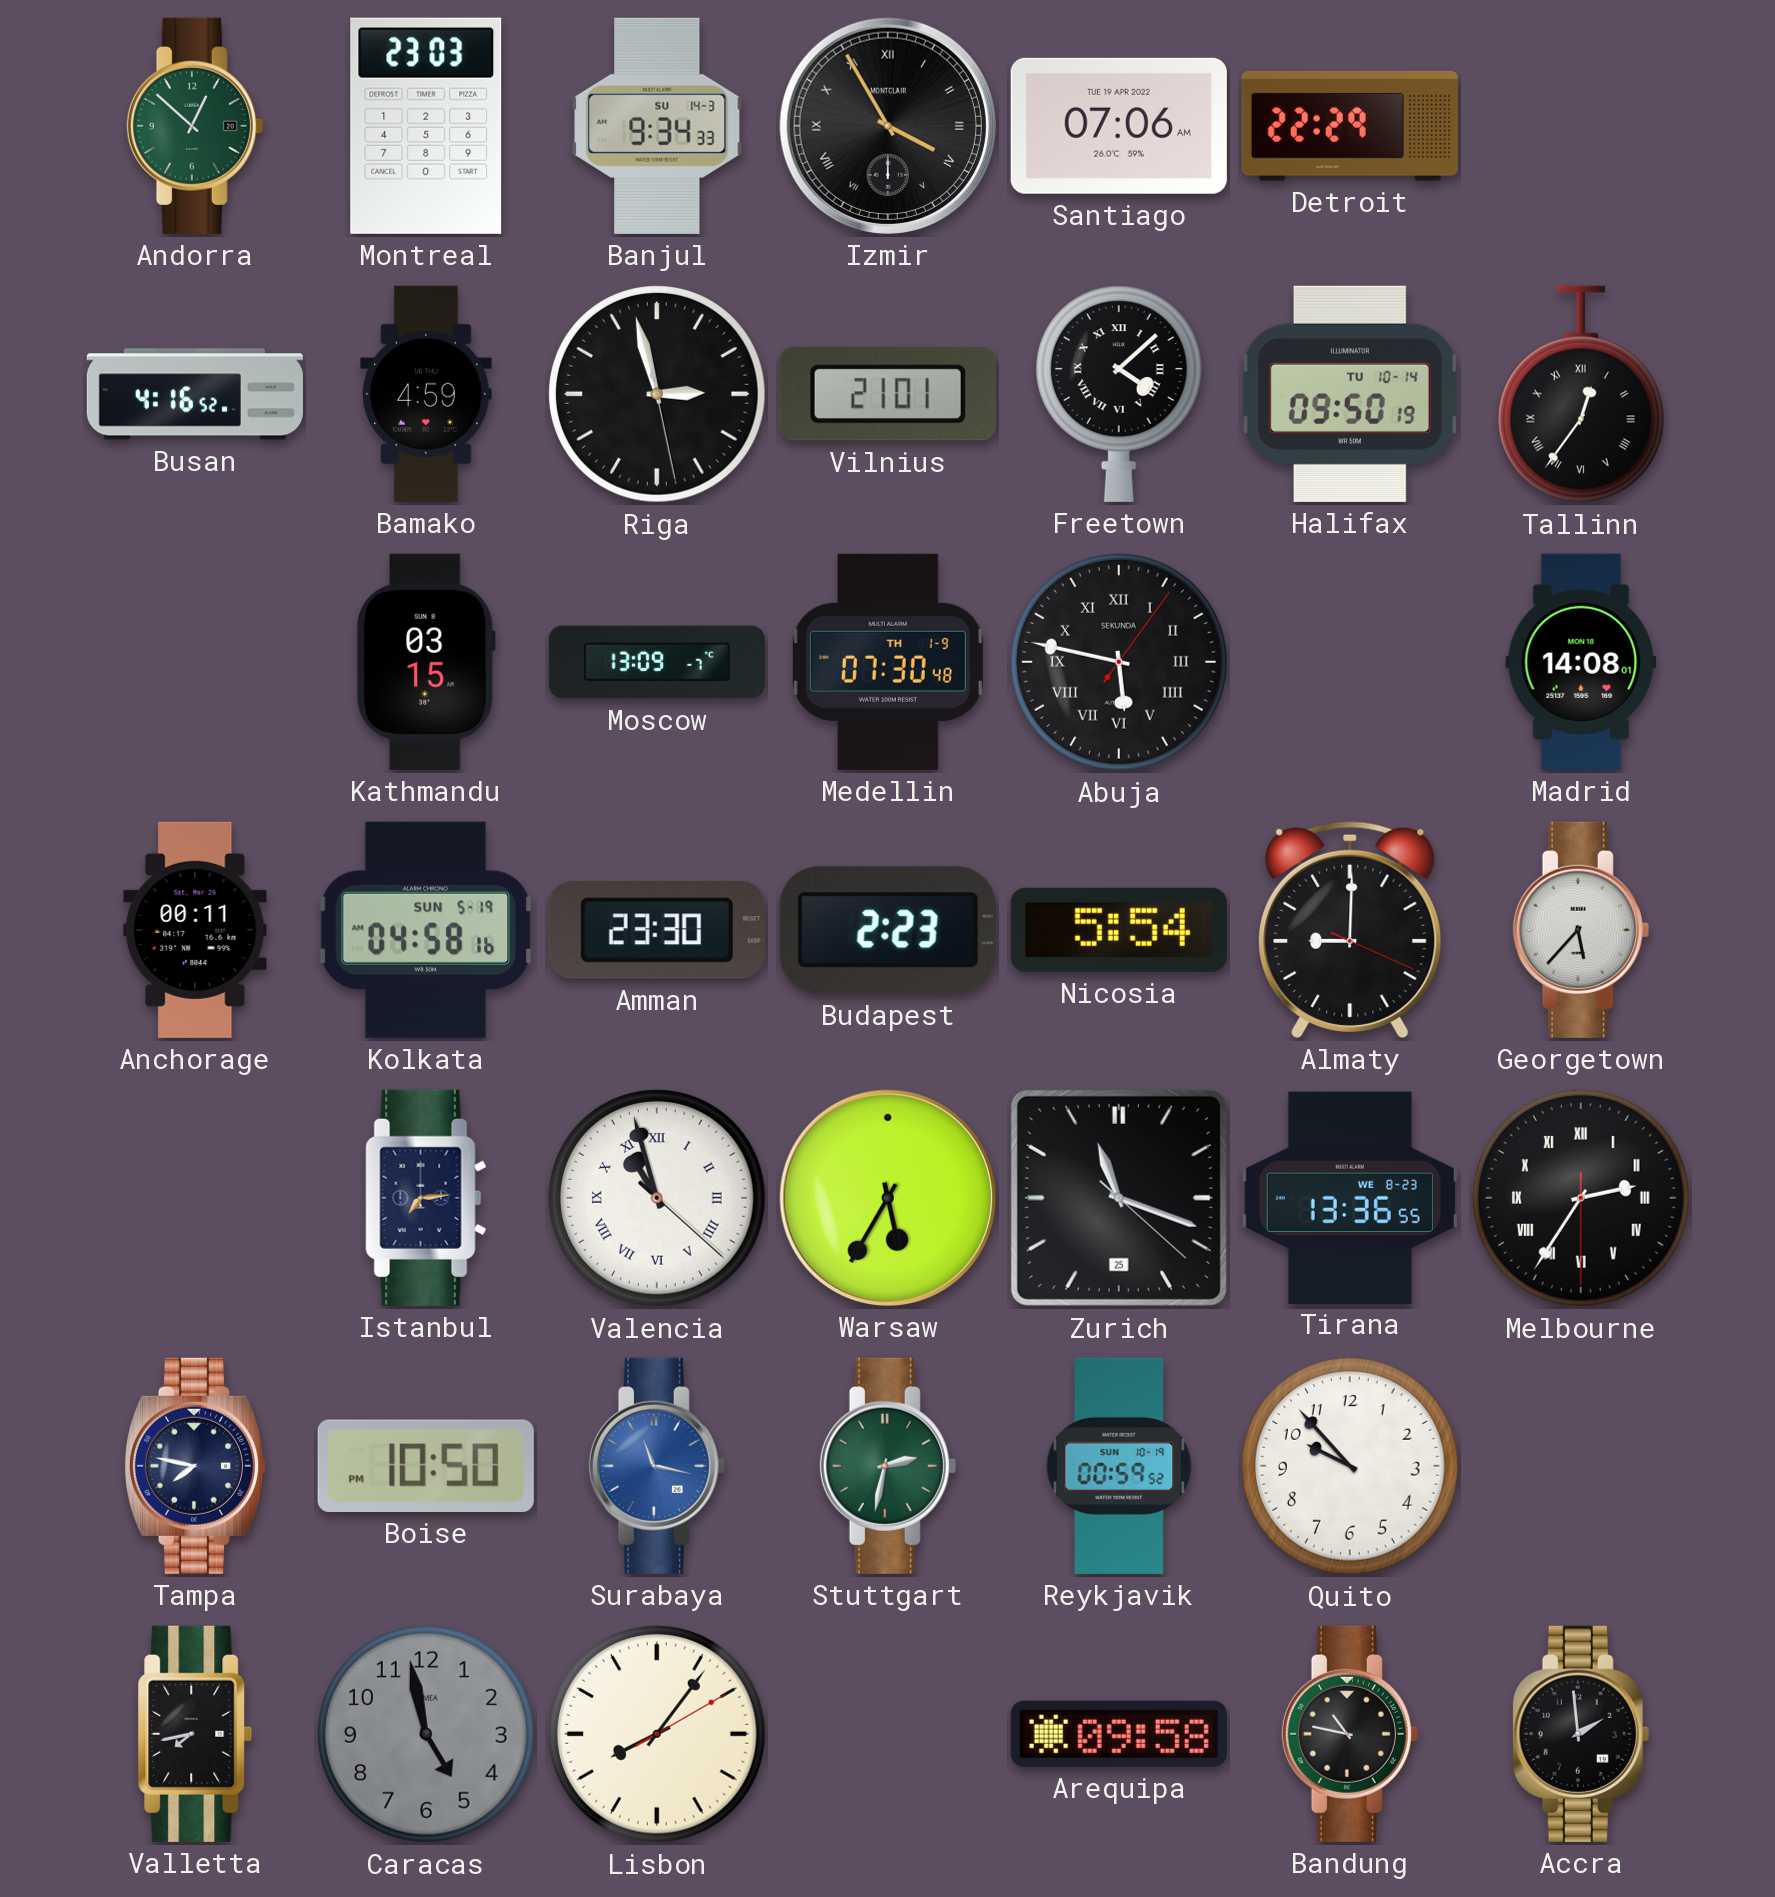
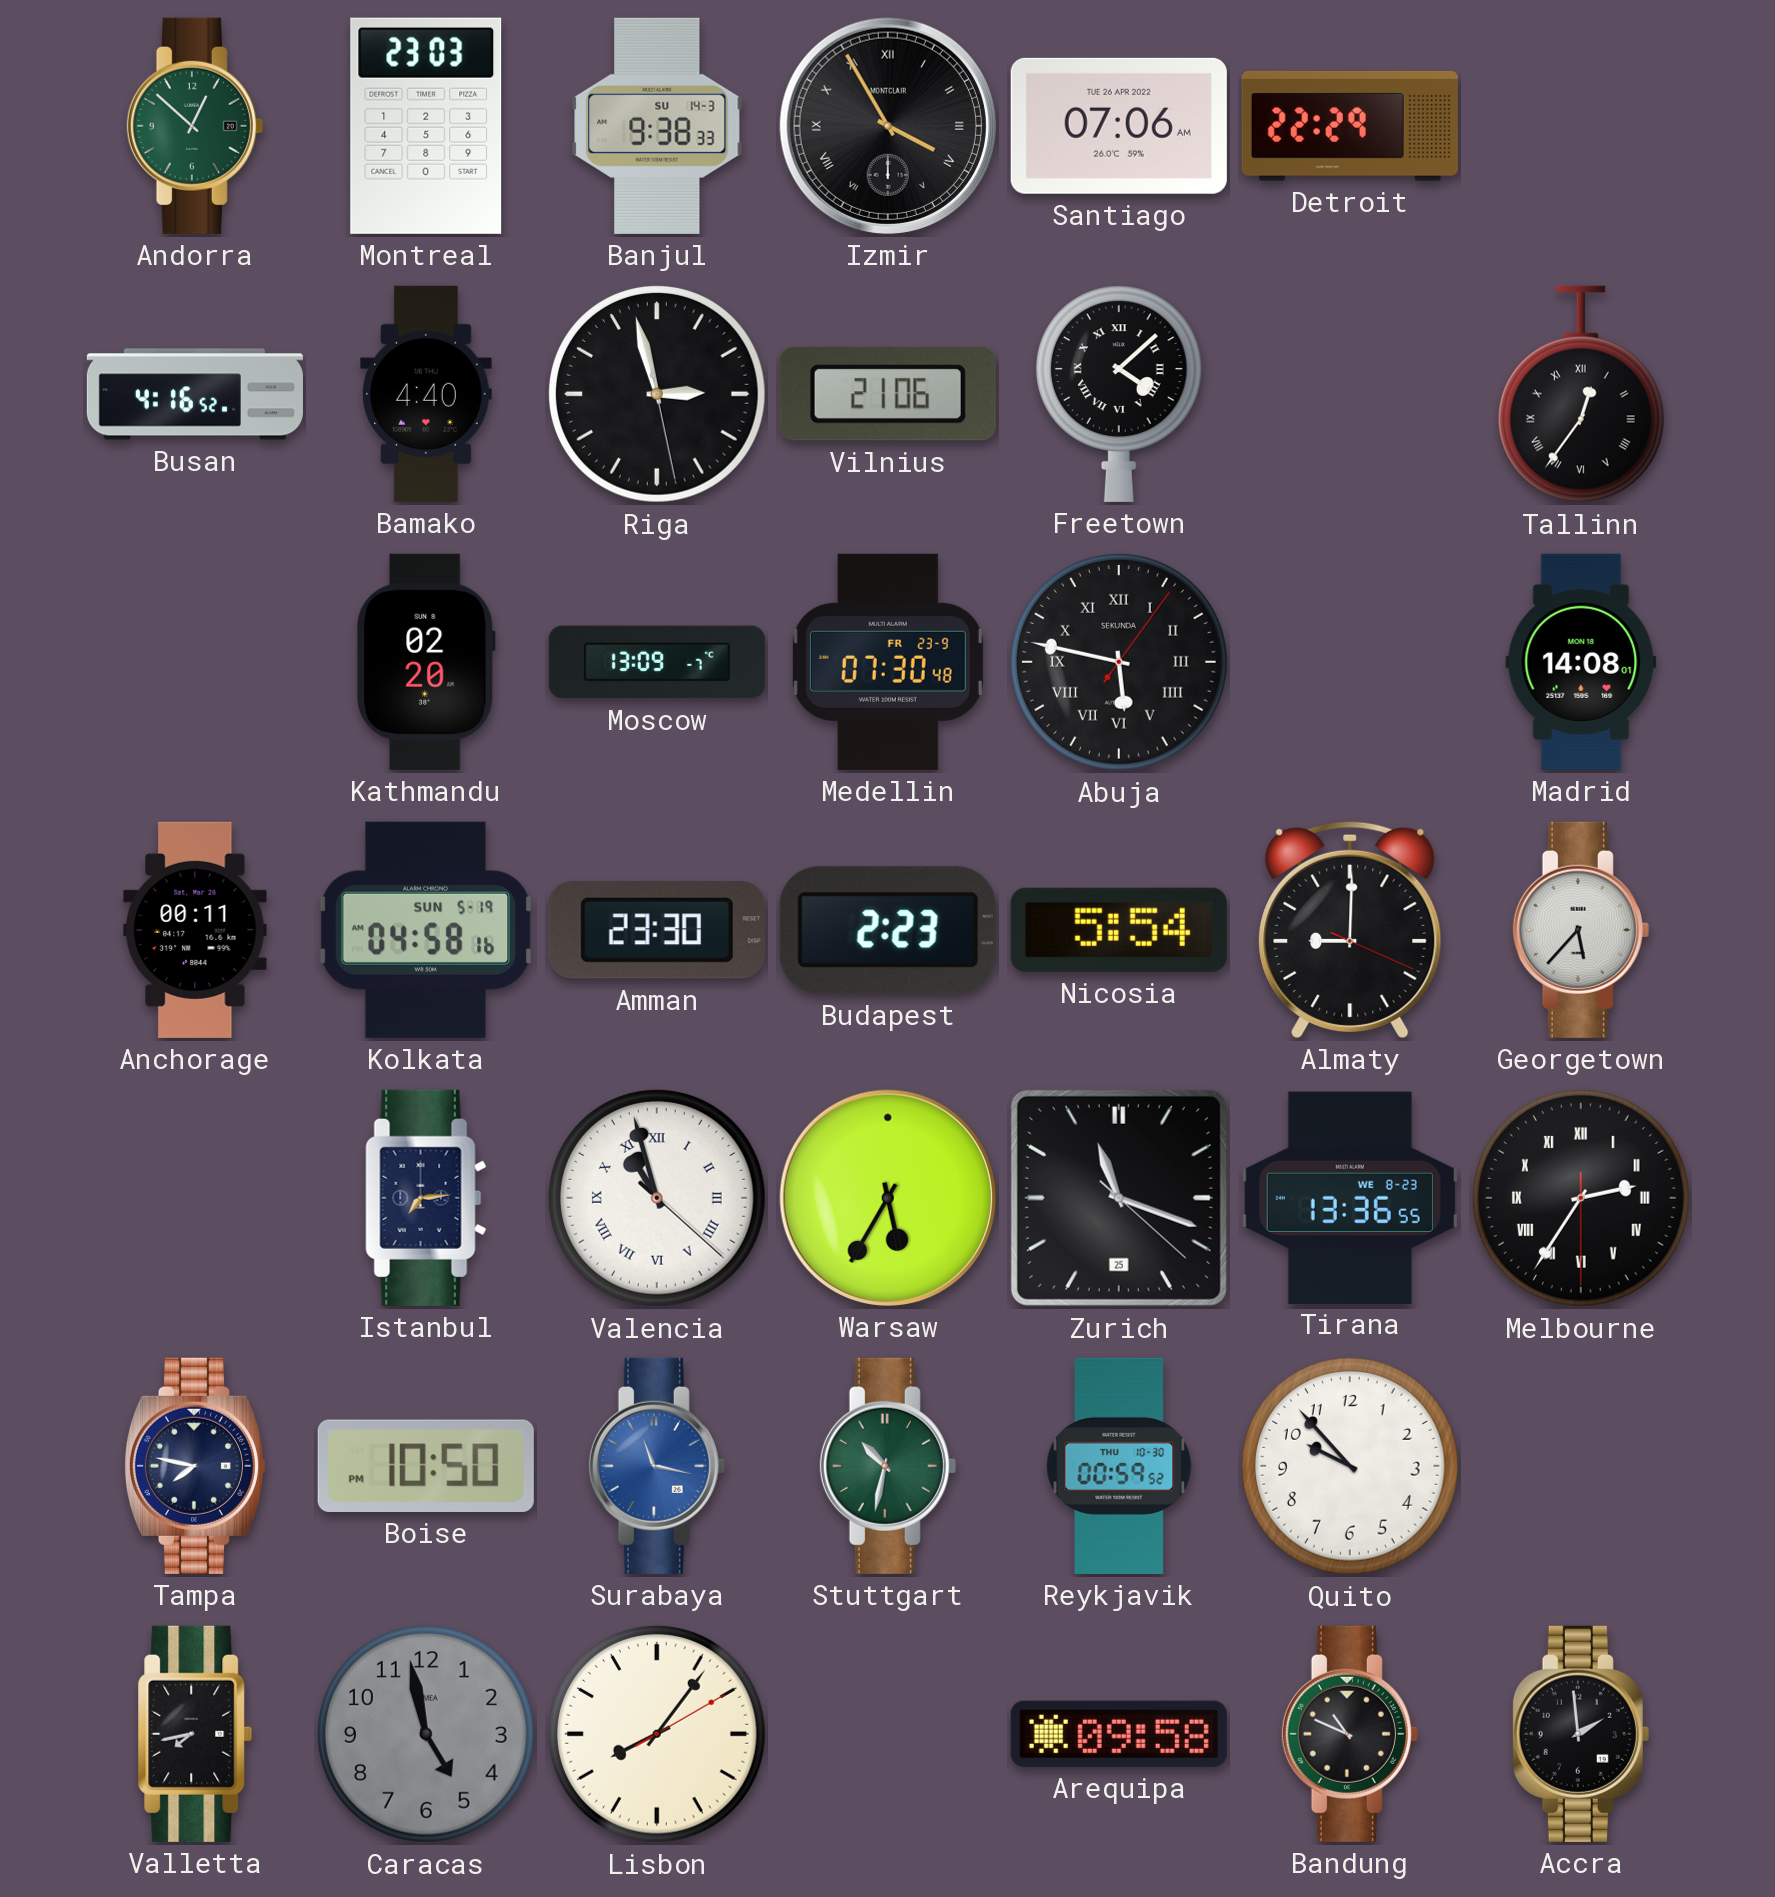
Banjul: 9:34 -> 9:38 (657, 126)
Santiago date: TUE 19 APR 2022 -> TUE 26 APR 2022 (1119, 126)
Bamako: 4:59 -> 4:40 (427, 394)
Vilnius: 21:01 -> 21:06 (888, 394)
Halifax: 09:50 -> none (1350, 394)
Kathmandu: 03:15 -> 02:20 (426, 662)
Medellin date: TH 1-9 -> FR 23-9 (888, 662)
Stuttgart: 2:32 -> 10:32 (888, 1466)
Reykjavik date: SUN 10-19 -> THU 10-30 (1119, 1466)
Bandung: 10:47 -> 10:49 (1350, 1734)
